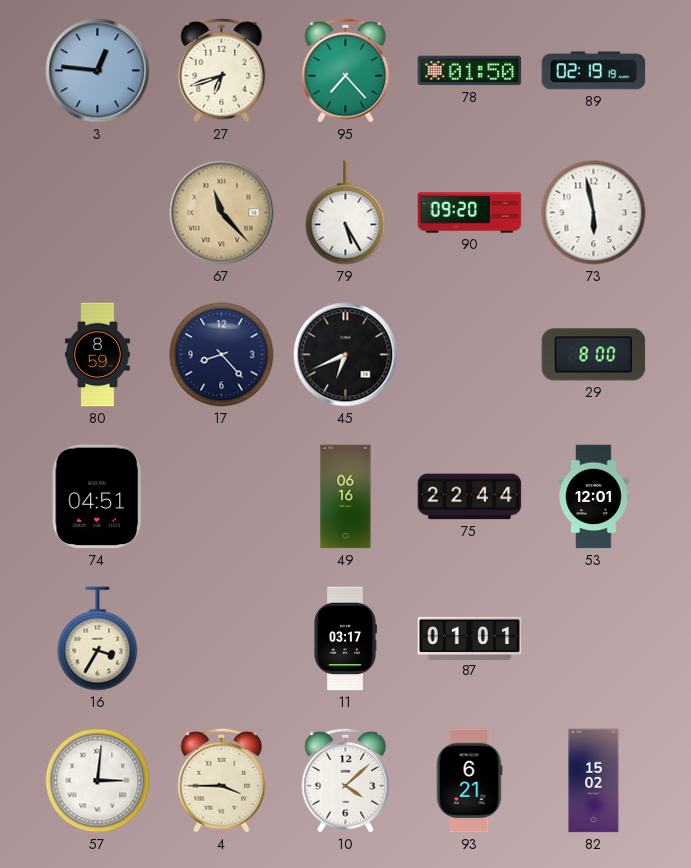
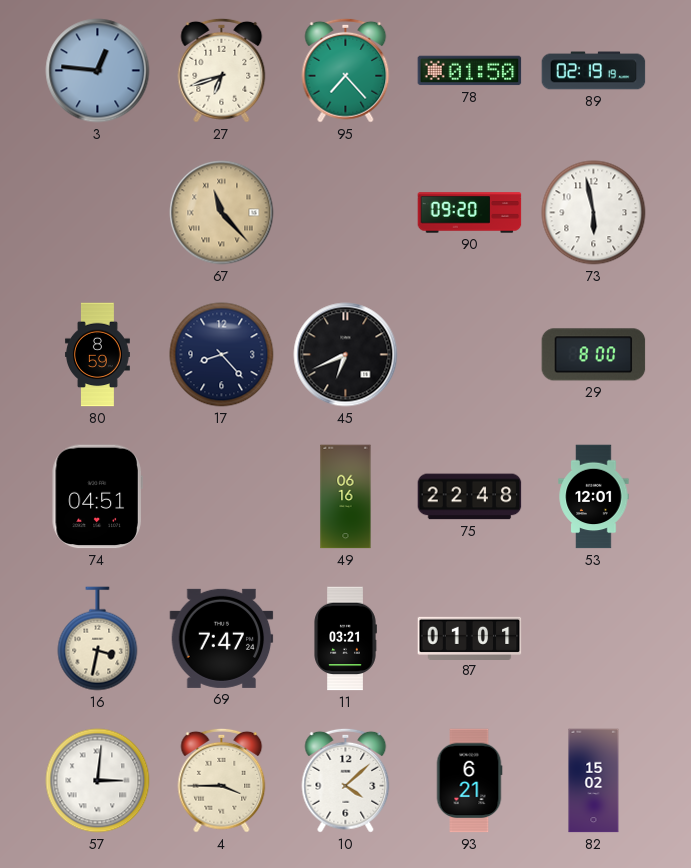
79: 5:25 -> none (346, 213)
75: 22:44 -> 22:48 (470, 497)
16: 3:35 -> 3:32 (98, 639)
69: none -> 7:47 (222, 638)
11: 03:17 -> 03:21 (345, 639)
